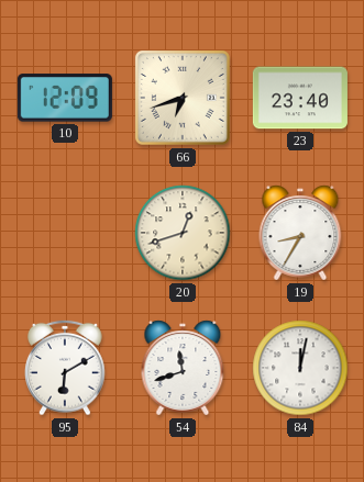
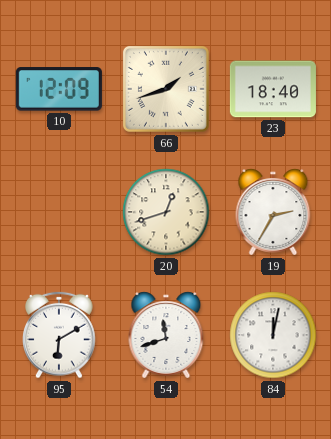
66: 6:42 -> 1:42 (166, 89)
23: 23:40 -> 18:40 (273, 89)
19: 8:35 -> 2:35 (273, 212)
